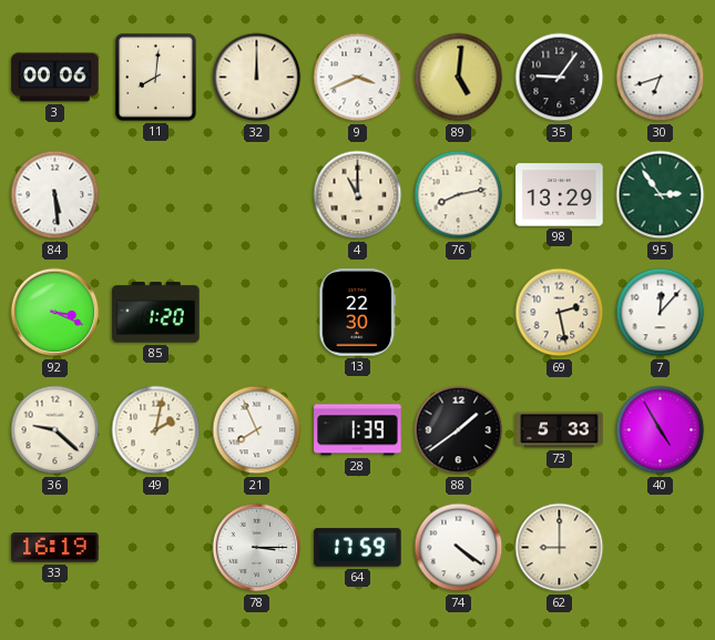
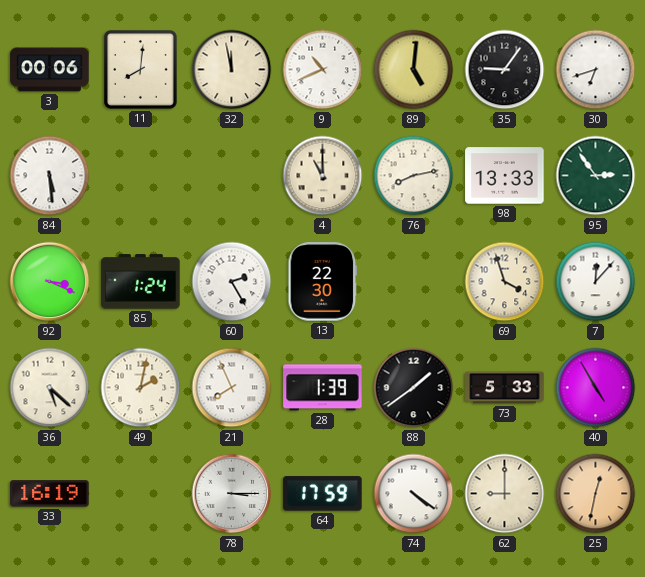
32: 12:00 -> 11:58 (232, 70)
9: 3:41 -> 10:41 (323, 70)
98: 13:29 -> 13:33 (505, 176)
85: 1:20 -> 1:24 (141, 282)
60: none -> 2:25 (232, 282)
69: 2:28 -> 3:57 (505, 282)
36: 9:22 -> 5:22 (50, 388)
25: none -> 12:32 (596, 494)
